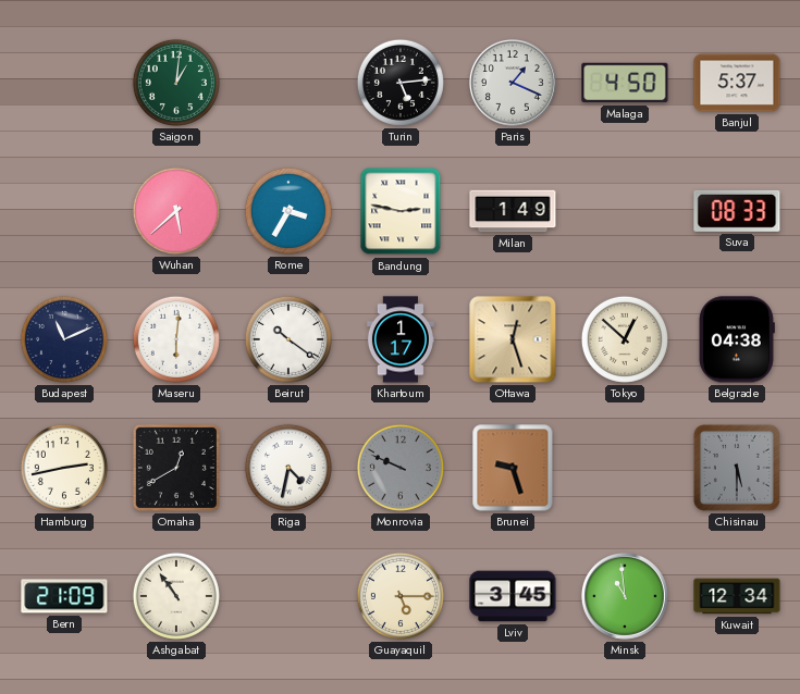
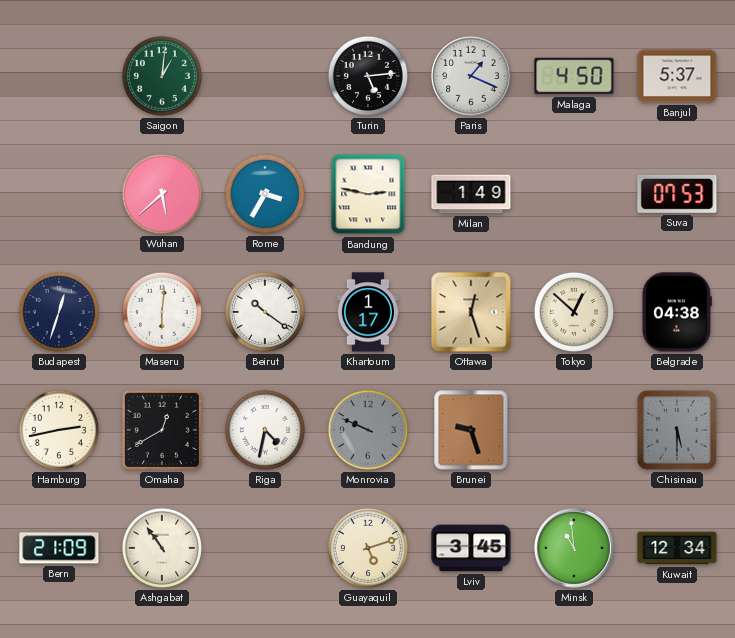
Suva: 08:33 -> 07:53 (677, 194)
Budapest: 11:11 -> 12:33 (59, 312)
Guayaquil: 5:15 -> 5:12 (368, 548)
